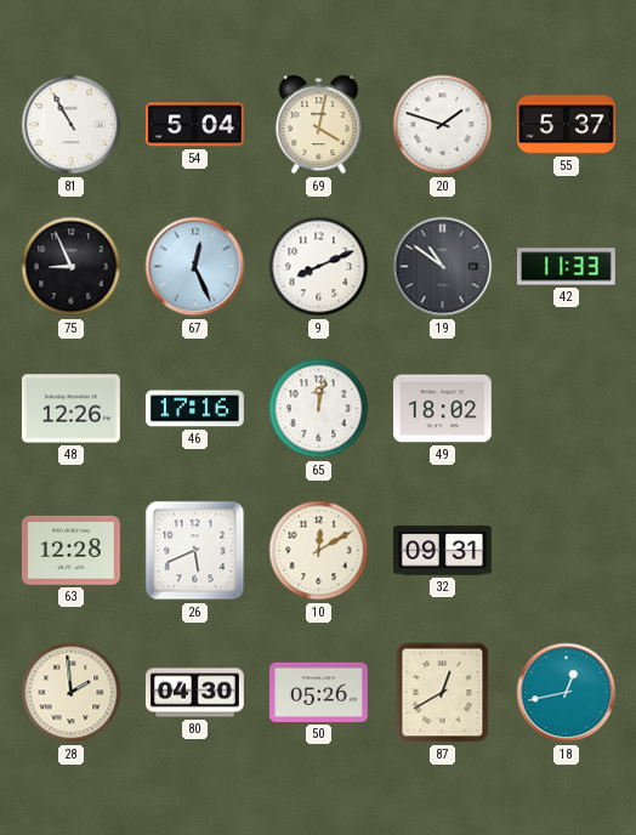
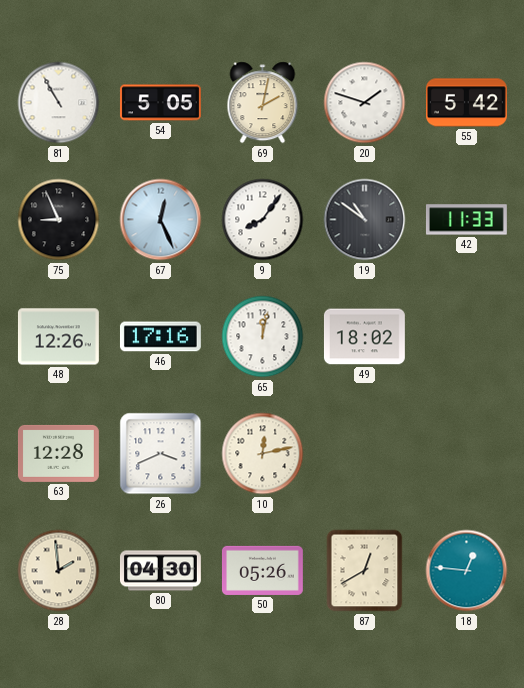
54: 5:04 -> 5:05 (160, 103)
69: 4:02 -> 2:02 (263, 103)
55: 5:37 -> 5:42 (466, 103)
9: 8:11 -> 8:06 (263, 220)
26: 5:41 -> 3:41 (161, 454)
10: 12:10 -> 12:13 (263, 454)
32: 09:31 -> none (442, 551)
18: 12:43 -> 12:46 (467, 571)
